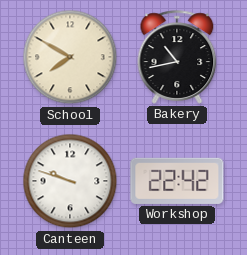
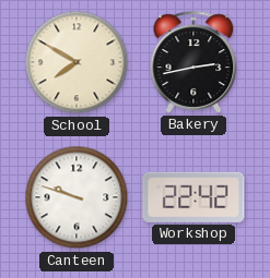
Bakery: 10:43 -> 2:43 (193, 62)
